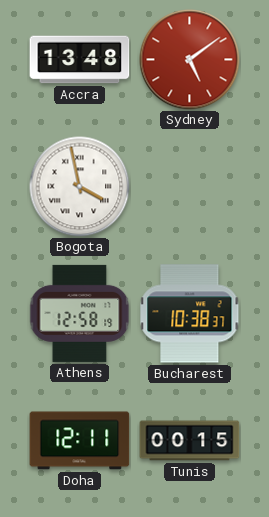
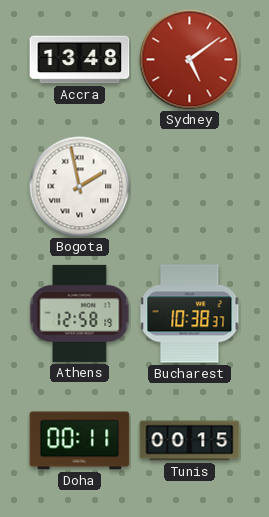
Bogota: 3:58 -> 1:58 (80, 187)
Doha: 12:11 -> 00:11 (80, 441)
